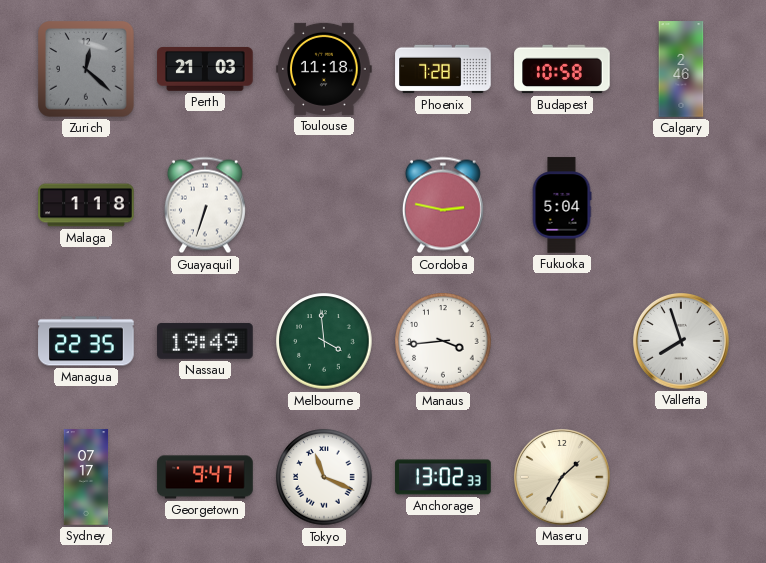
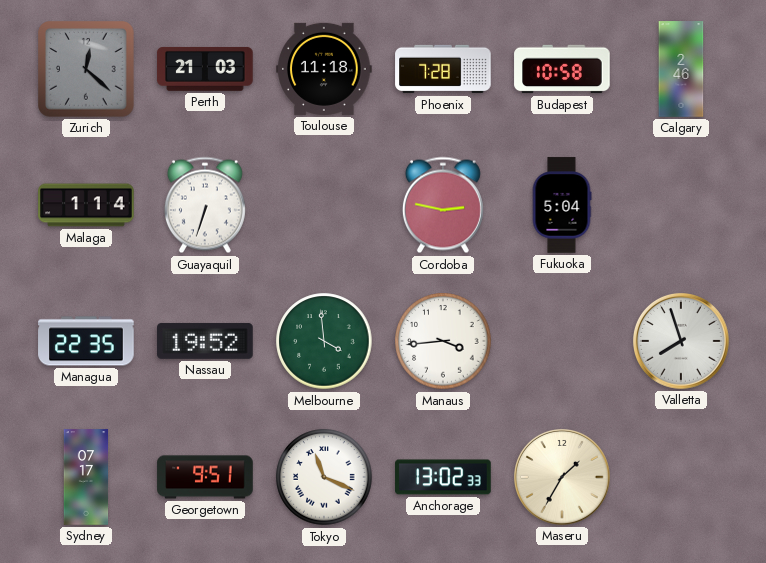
Malaga: 1:18 -> 1:14 (86, 205)
Nassau: 19:49 -> 19:52 (205, 341)
Georgetown: 9:47 -> 9:51 (205, 477)
